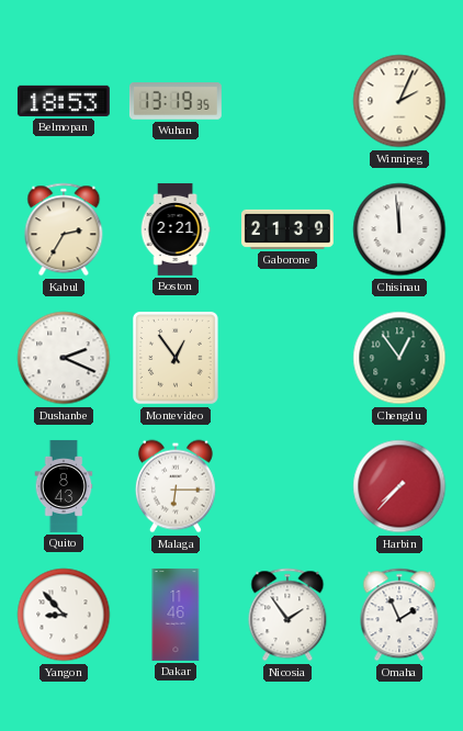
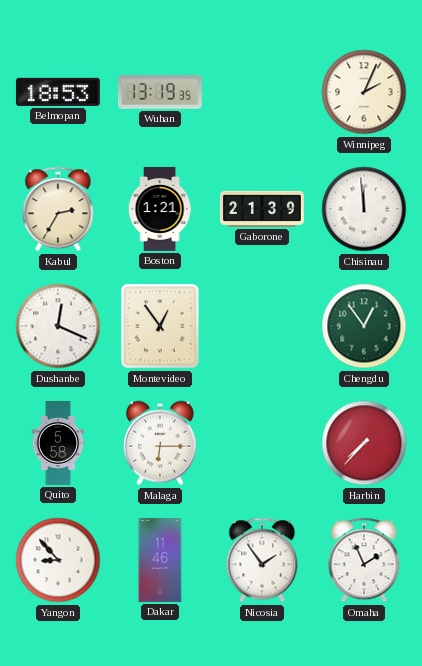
Boston: 2:21 -> 1:21 (160, 209)
Dushanbe: 2:19 -> 12:19 (58, 326)
Quito: 8:43 -> 5:58 (58, 443)
